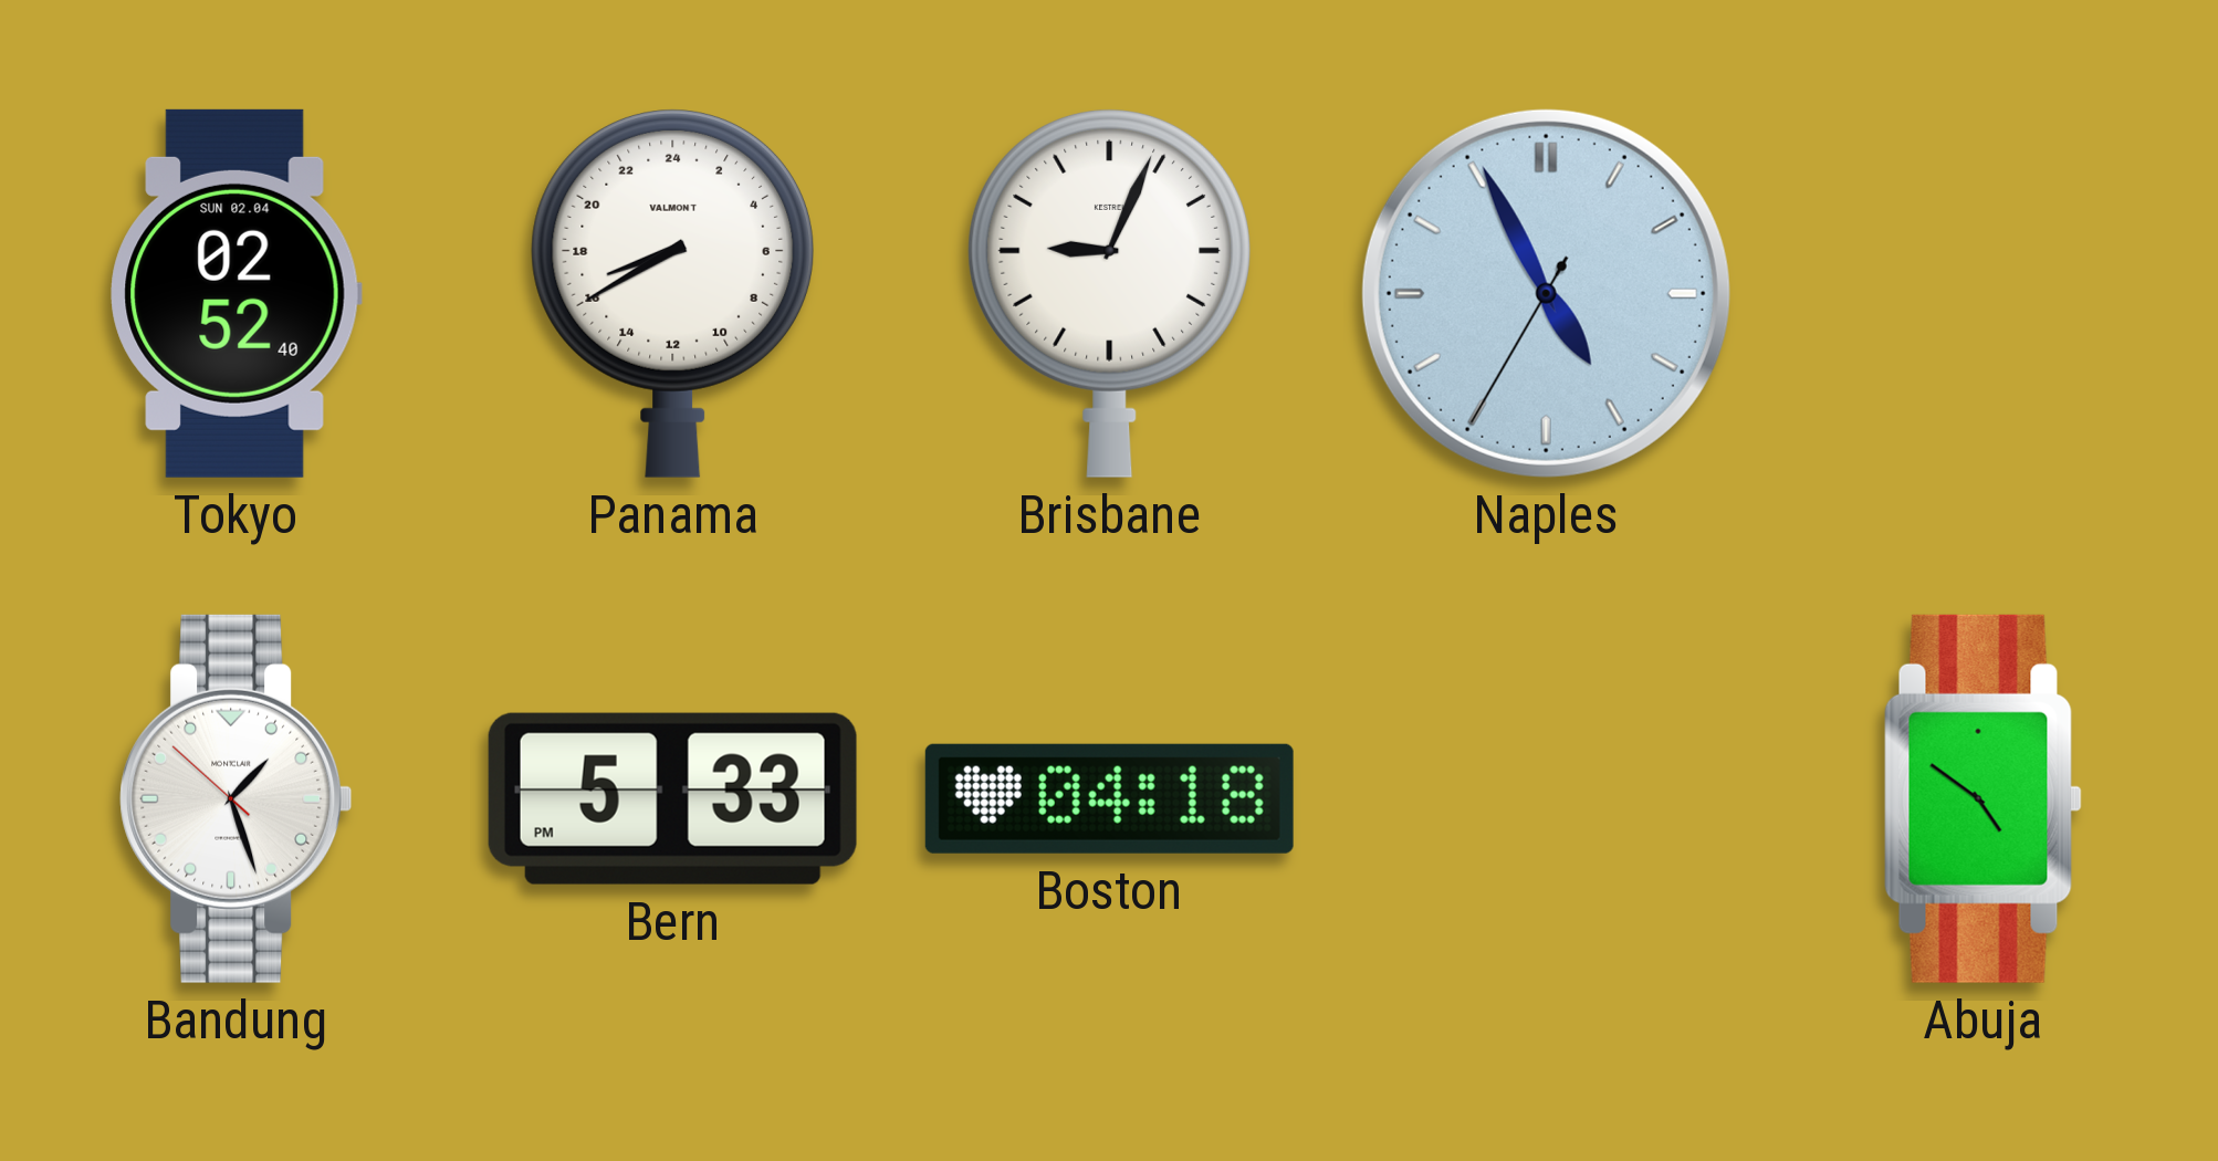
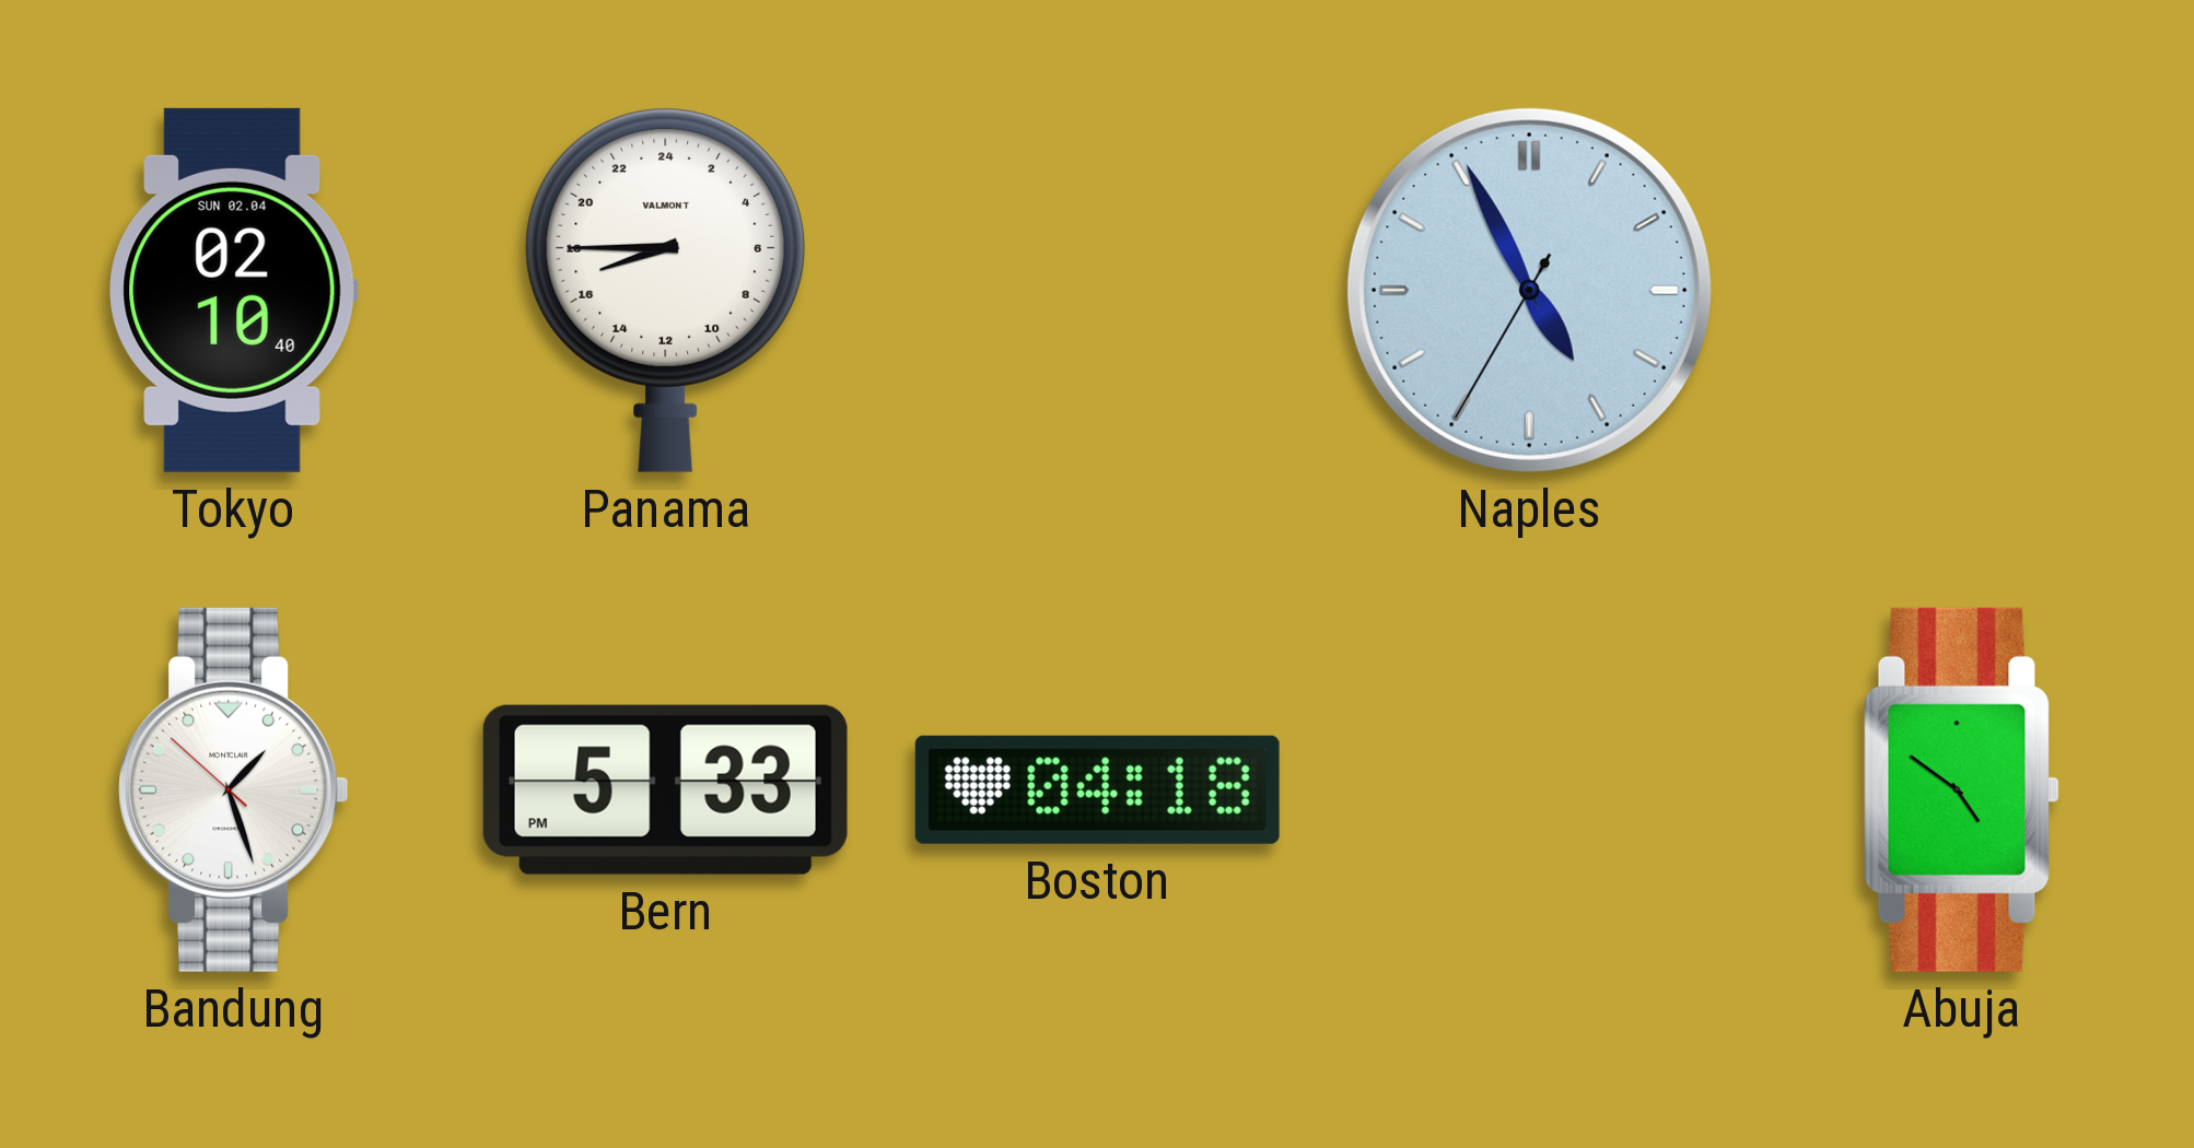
Tokyo: 02:52 -> 02:10 (233, 290)
Panama: 16:40 -> 16:45 (665, 291)
Brisbane: 9:04 -> none (1109, 294)
